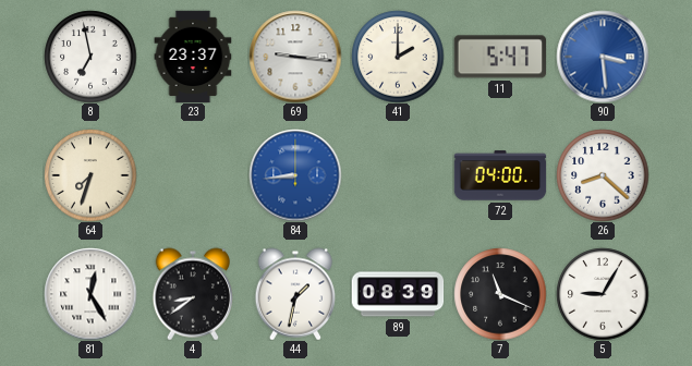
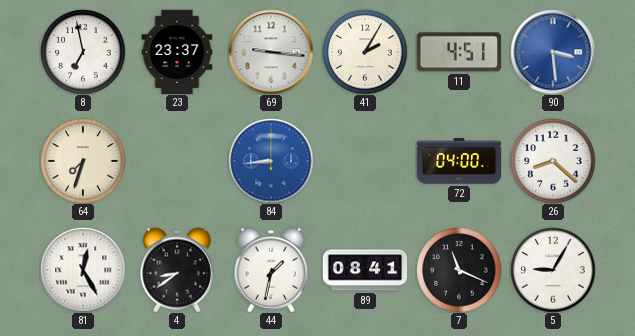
41: 2:00 -> 2:05 (365, 52)
11: 5:47 -> 4:51 (458, 52)
89: 08:39 -> 08:41 (365, 270)
